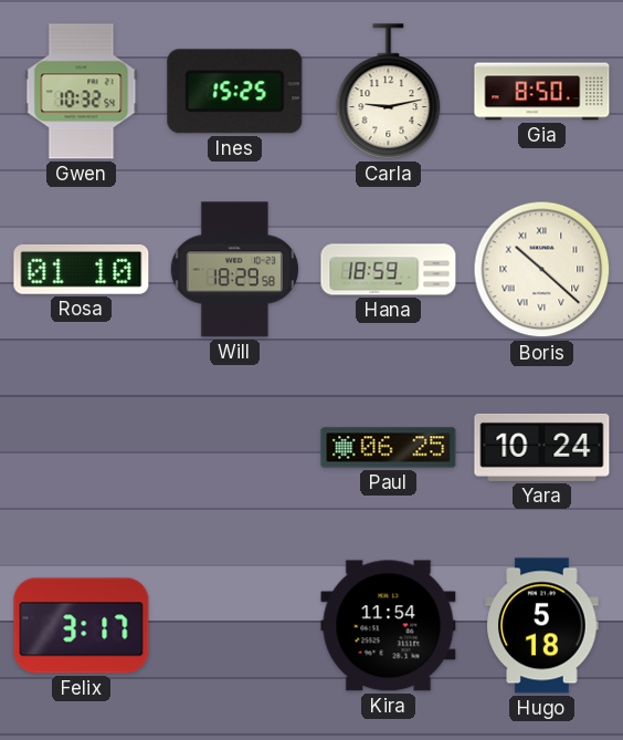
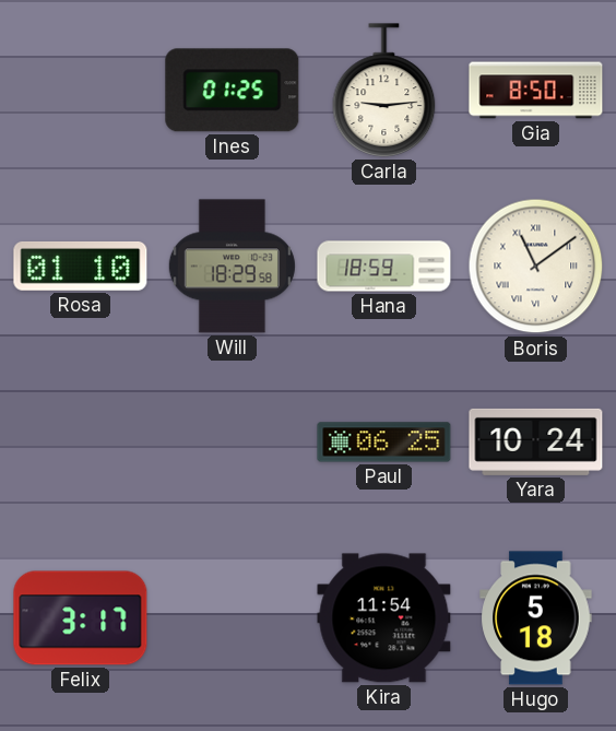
Gwen: 10:32 -> none (82, 92)
Ines: 15:25 -> 01:25 (233, 91)
Carla: 9:13 -> 9:14 (384, 91)
Boris: 10:22 -> 11:09 (536, 267)
